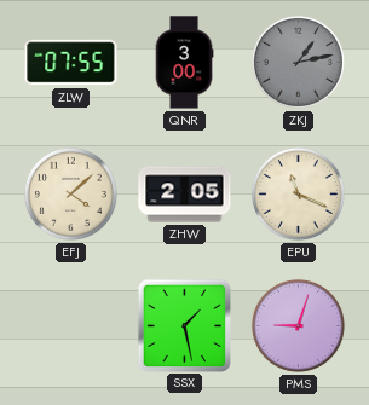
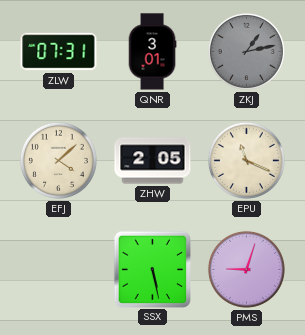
ZLW: 07:55 -> 07:31 (59, 52)
QNR: 3:00 -> 3:01 (152, 52)
SSX: 1:28 -> 5:28 (152, 269)
